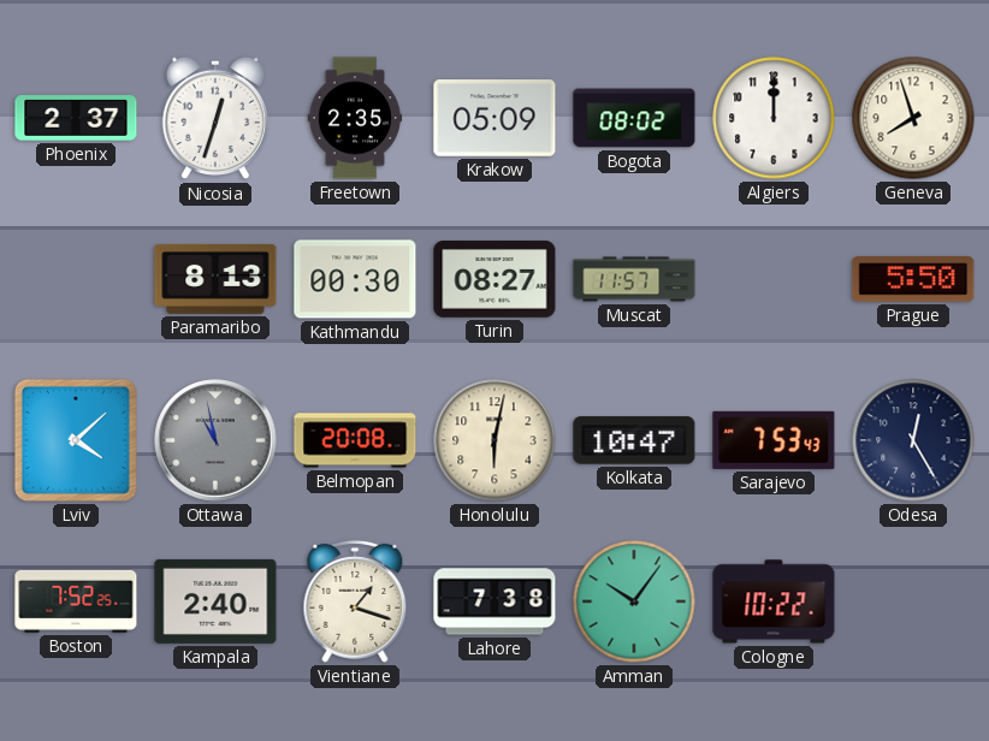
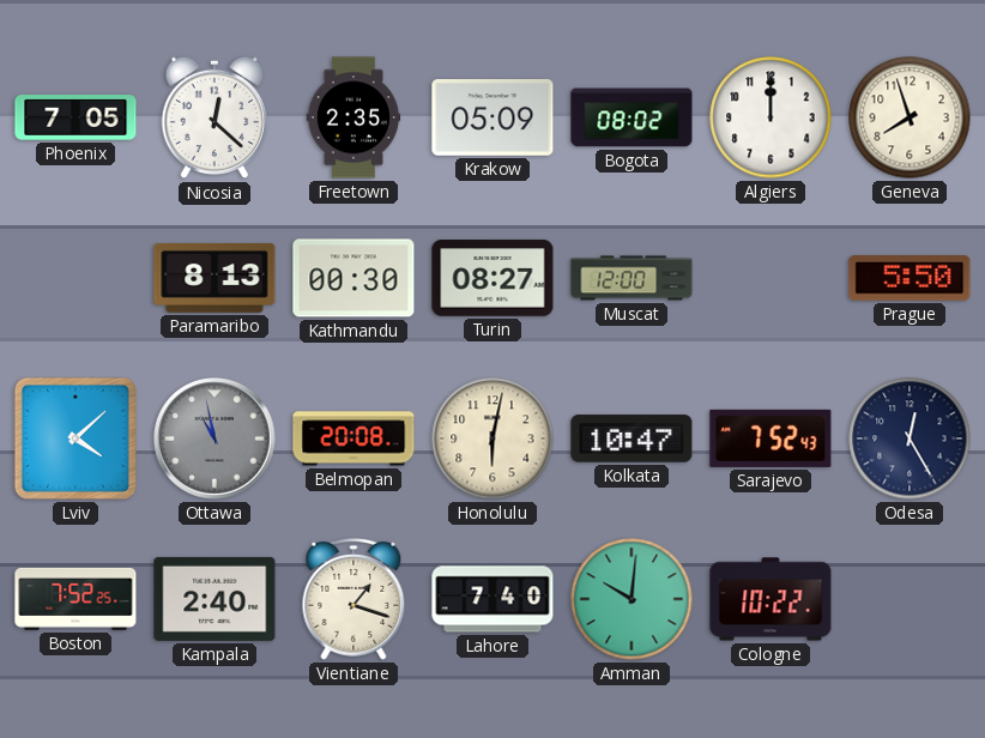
Phoenix: 2:37 -> 7:05 (75, 119)
Nicosia: 12:33 -> 12:22 (213, 117)
Muscat: 11:57 -> 12:00 (632, 278)
Sarajevo: 7:53 -> 7:52 (771, 438)
Lahore: 7:38 -> 7:40 (492, 599)
Amman: 10:06 -> 10:01 (632, 599)
